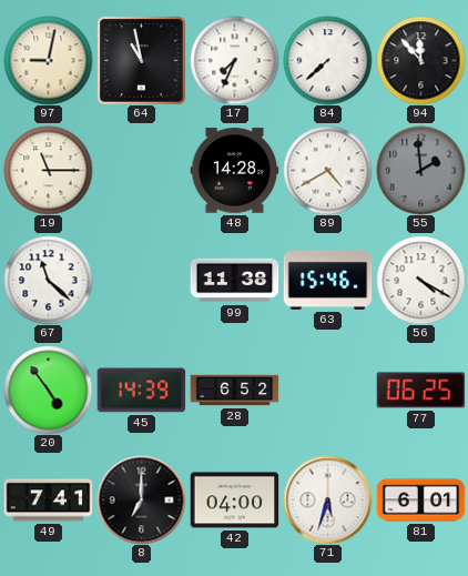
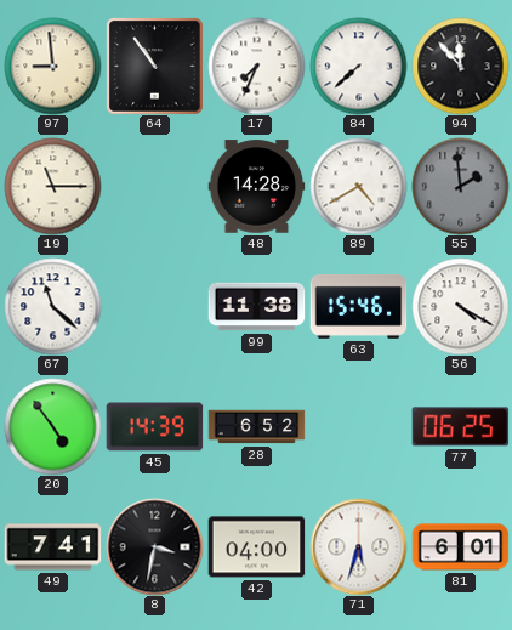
97: 9:02 -> 8:59 (52, 66)
64: 10:58 -> 10:54 (155, 67)
8: 7:00 -> 3:32 (154, 546)
